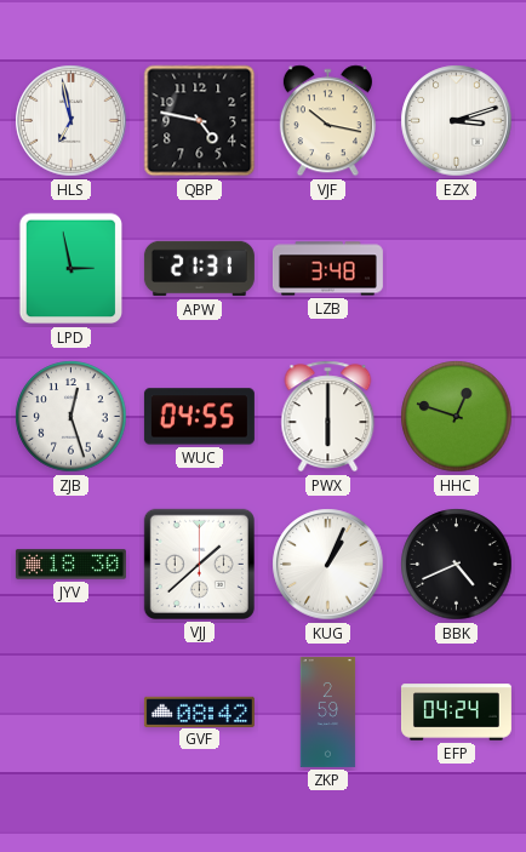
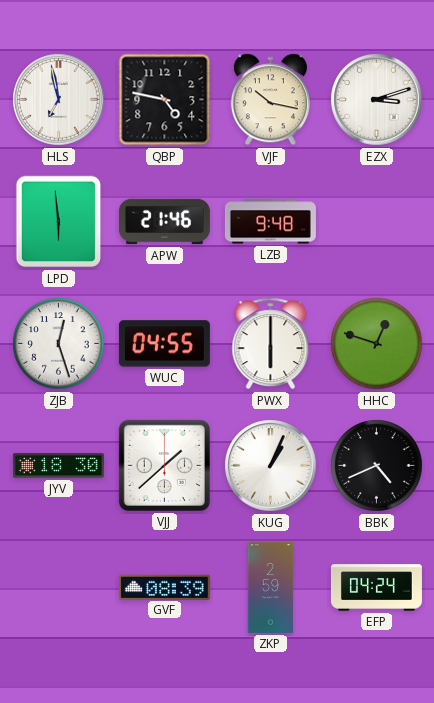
LPD: 2:58 -> 5:59 (59, 222)
APW: 21:31 -> 21:46 (164, 222)
LZB: 3:48 -> 9:48 (270, 222)
GVF: 08:42 -> 08:39 (164, 587)
